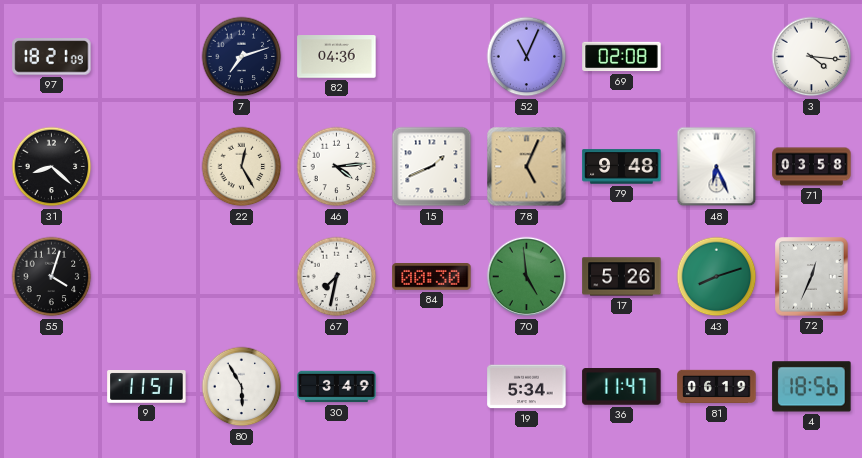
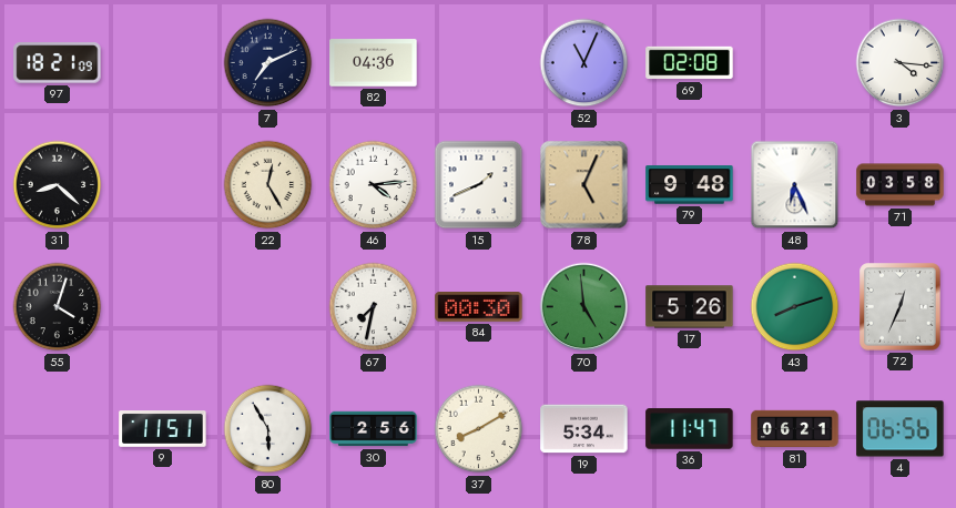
7: 7:12 -> 7:11 (268, 63)
30: 3:49 -> 2:56 (374, 429)
37: none -> 8:10 (479, 429)
81: 06:19 -> 06:21 (795, 429)
4: 18:56 -> 06:56 (901, 429)
